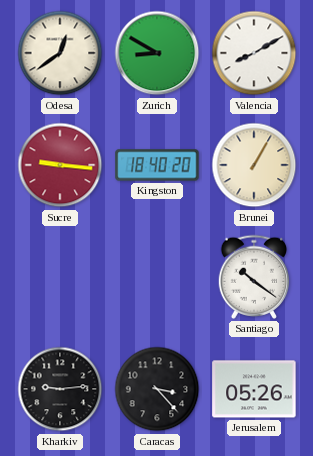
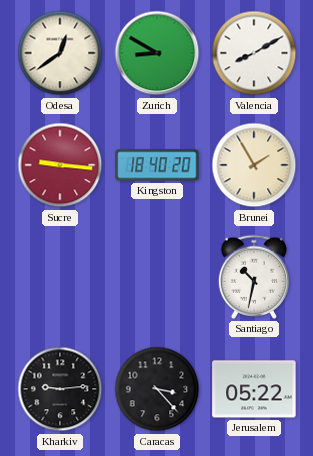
Brunei: 1:05 -> 1:55 (254, 165)
Santiago: 10:21 -> 10:32 (254, 277)
Jerusalem: 05:26 -> 05:22 (254, 389)
